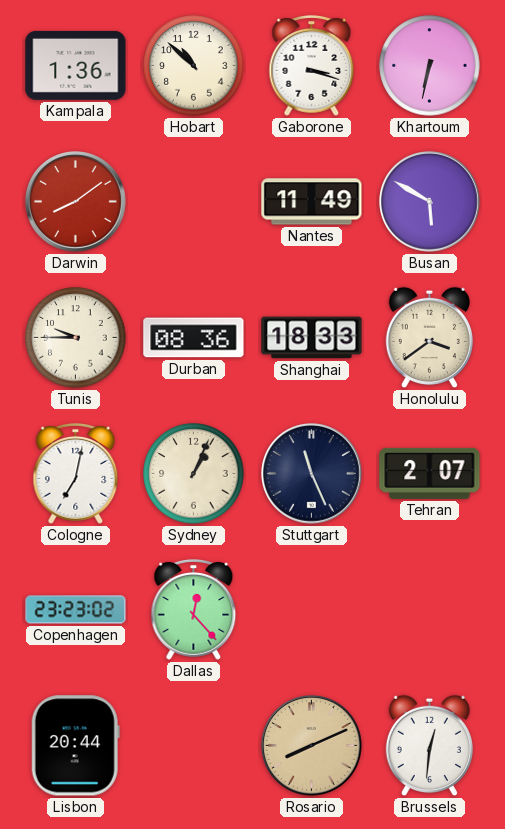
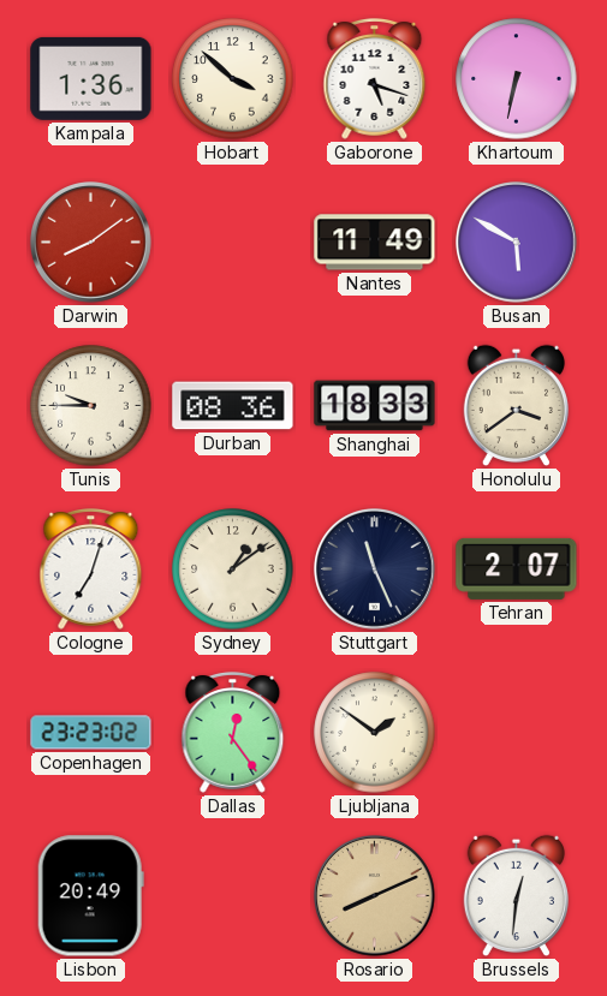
Hobart: 10:52 -> 3:52 (233, 79)
Gaborone: 3:18 -> 5:18 (375, 79)
Cologne: 7:02 -> 7:03 (91, 569)
Sydney: 1:04 -> 1:09 (233, 569)
Dallas: 12:23 -> 12:24 (233, 733)
Ljubljana: none -> 1:51 (375, 733)
Lisbon: 20:44 -> 20:49 (90, 896)
